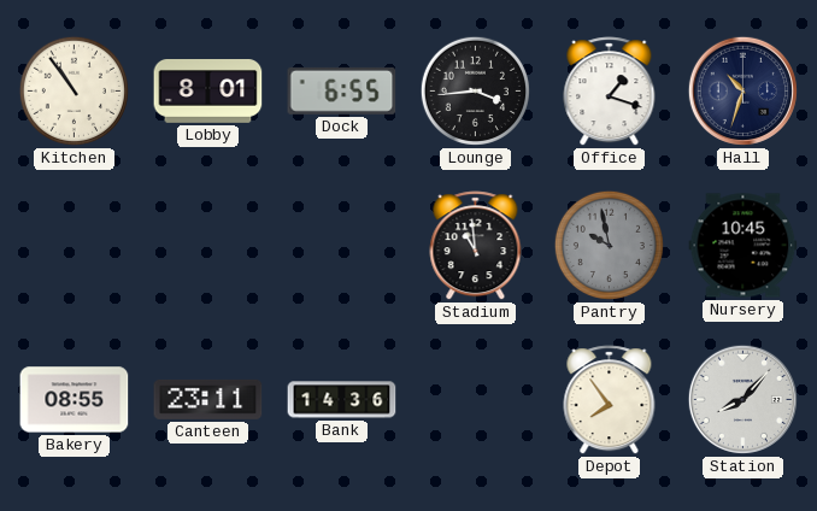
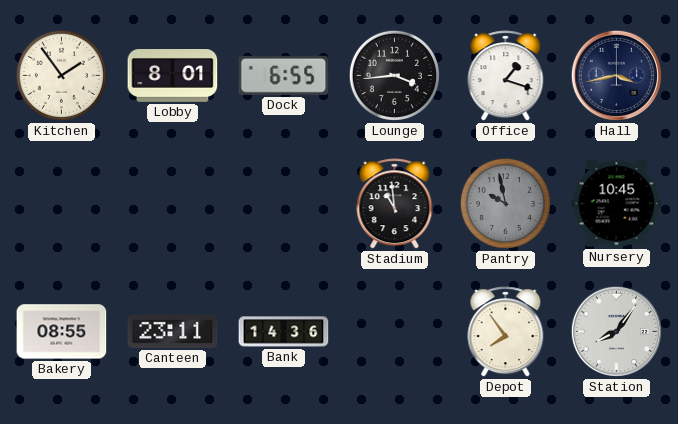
Kitchen: 10:54 -> 1:54 (61, 75)
Hall: 10:33 -> 3:43 (616, 75)
Station: 8:07 -> 8:06 (616, 331)
